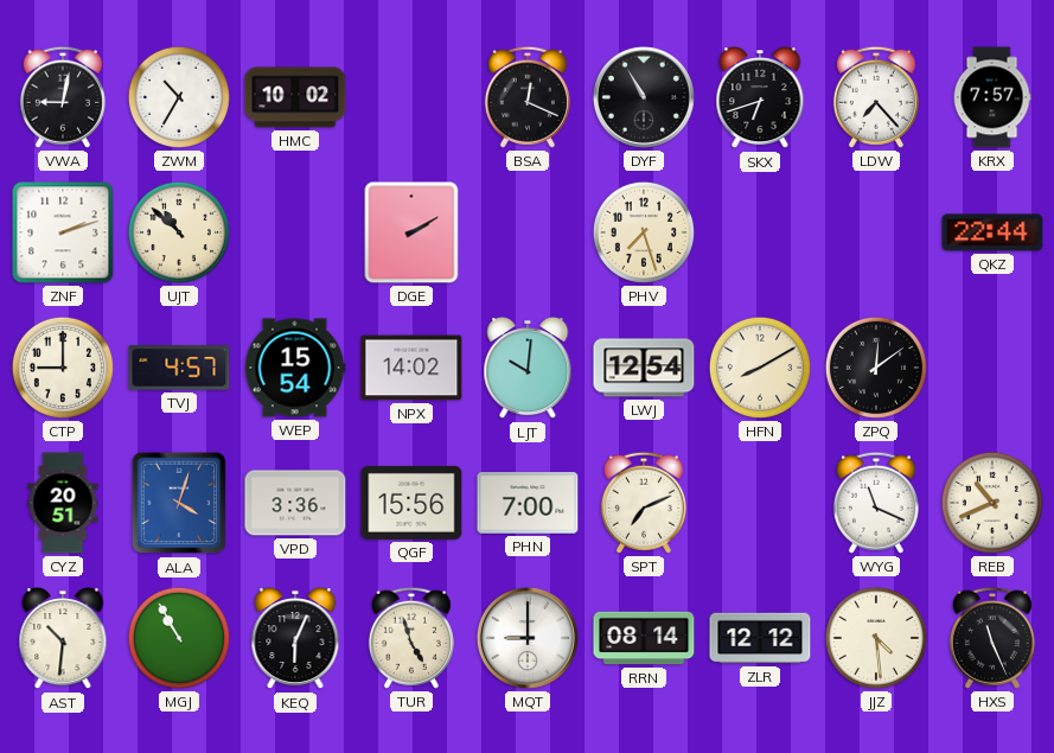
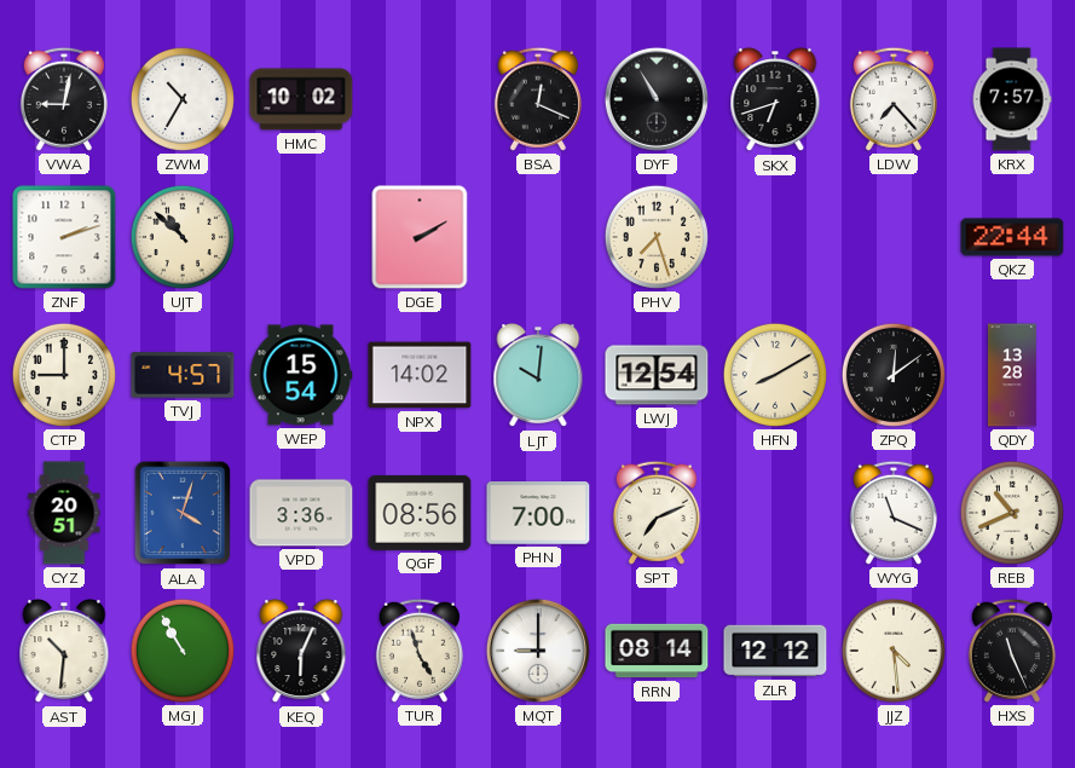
QDY: none -> 13:28 (1012, 375)
QGF: 15:56 -> 08:56 (420, 513)
